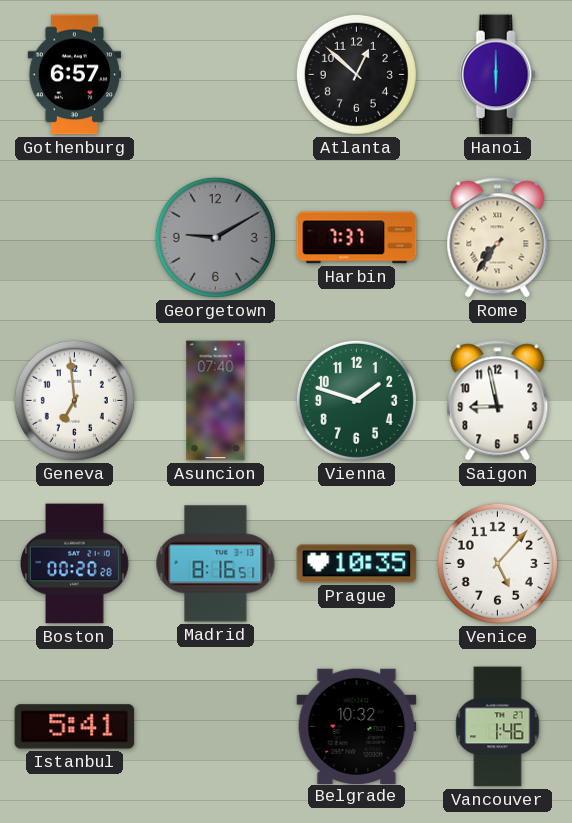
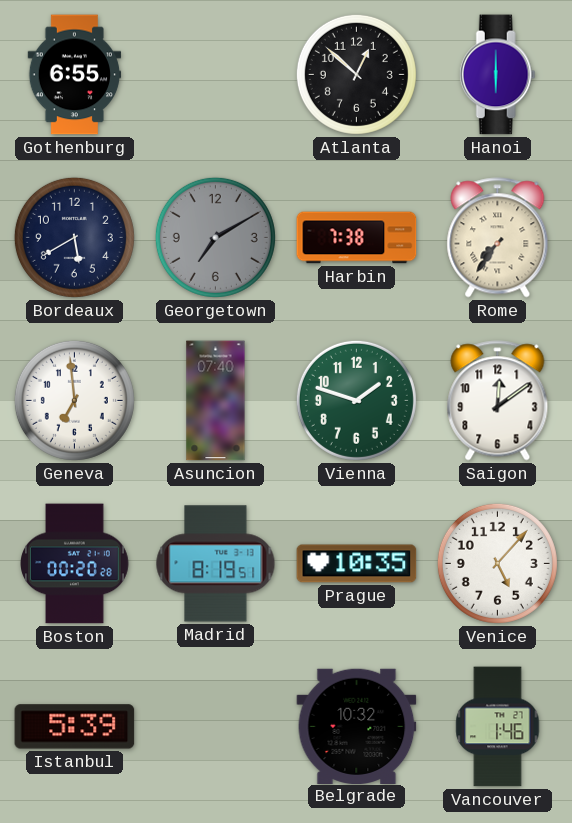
Gothenburg: 6:57 -> 6:55 (75, 75)
Bordeaux: none -> 5:40 (74, 237)
Georgetown: 9:10 -> 7:10 (215, 237)
Harbin: 7:37 -> 7:38 (357, 238)
Saigon: 8:58 -> 12:09 (498, 401)
Madrid: 8:16 -> 8:19 (216, 564)
Istanbul: 5:41 -> 5:39 (75, 727)
